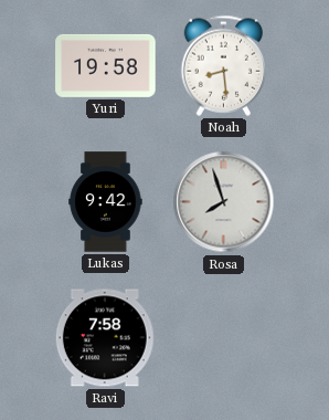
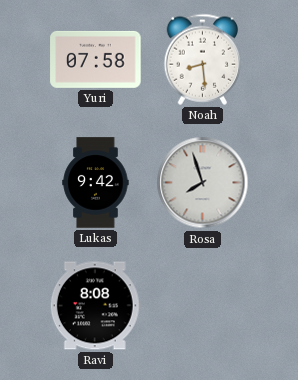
Yuri: 19:58 -> 07:58 (96, 59)
Ravi: 7:58 -> 8:08 (95, 306)
